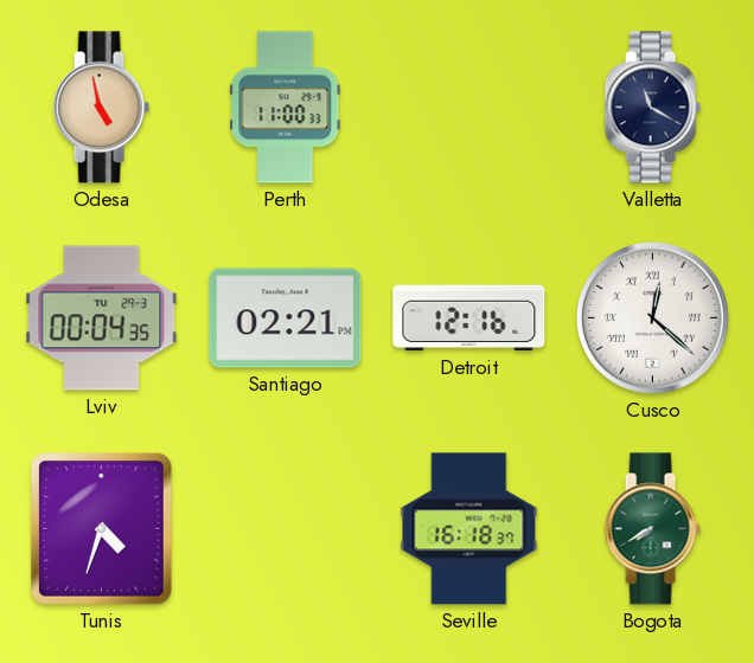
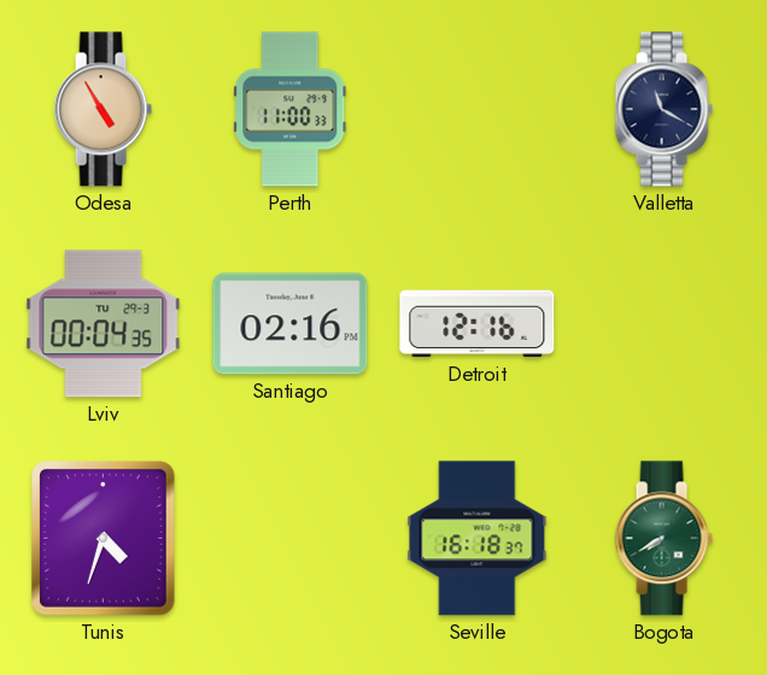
Odesa: 4:58 -> 4:55 (103, 110)
Santiago: 02:21 -> 02:16 (291, 324)
Cusco: 12:22 -> none (652, 317)
